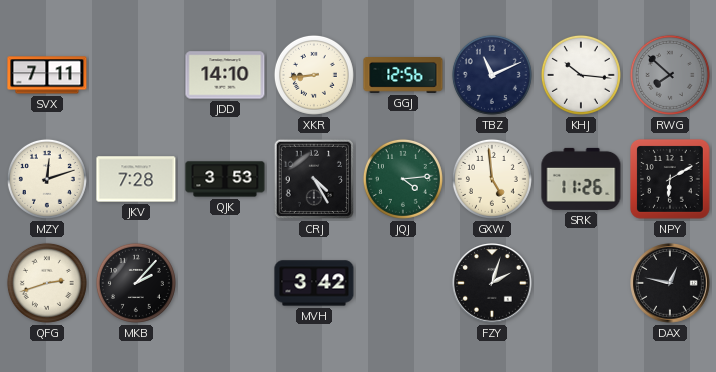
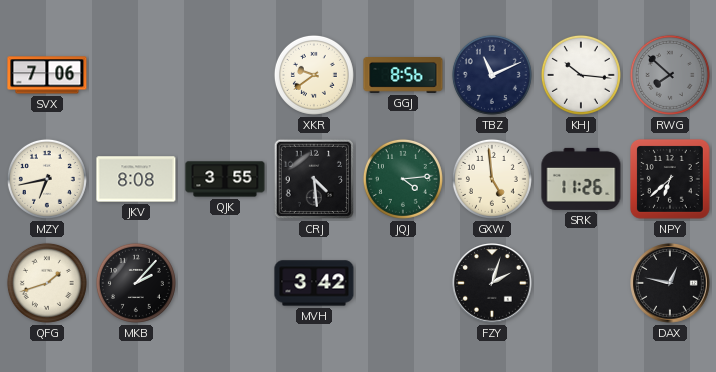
SVX: 7:11 -> 7:06 (47, 75)
JDD: 14:10 -> none (225, 75)
XKR: 8:44 -> 9:39 (314, 75)
GGJ: 12:56 -> 8:56 (403, 76)
MZY: 12:12 -> 6:43 (47, 179)
JKV: 7:28 -> 8:08 (136, 179)
QJK: 3:53 -> 3:55 (225, 179)
CRJ: 4:25 -> 4:29 (314, 179)
NPY: 6:10 -> 6:38 (671, 180)
QFG: 2:42 -> 1:42 (47, 283)
